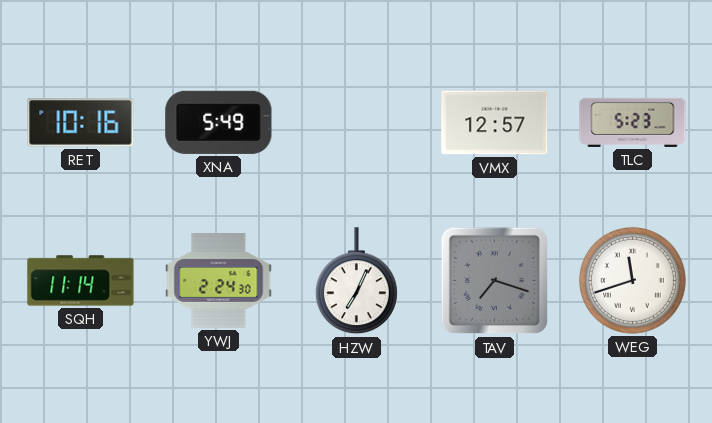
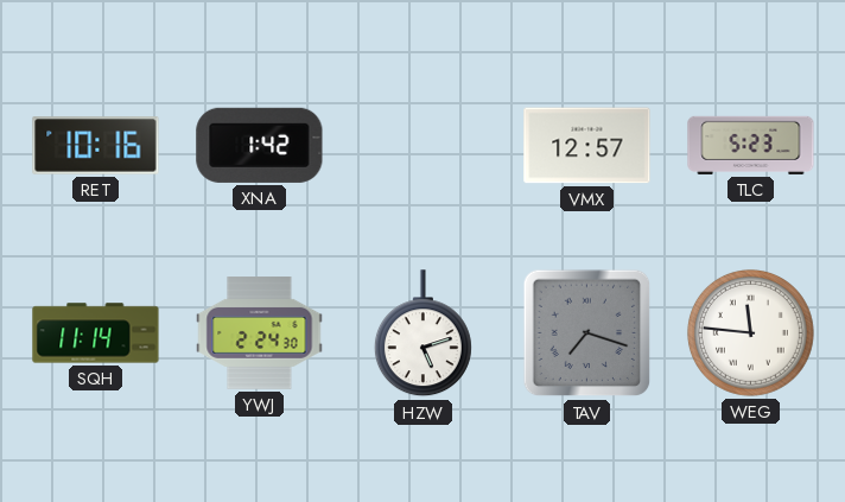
XNA: 5:49 -> 1:42 (260, 145)
HZW: 7:04 -> 5:12 (422, 333)
WEG: 11:42 -> 11:46 (750, 332)
